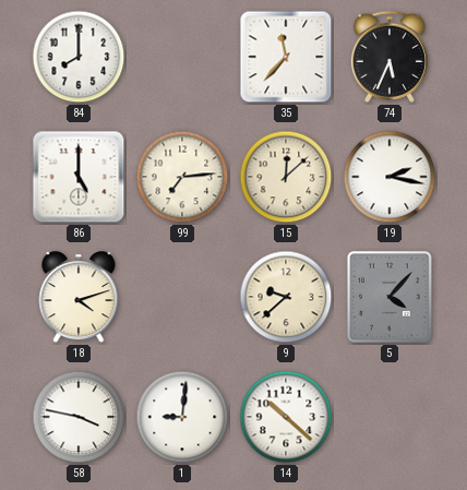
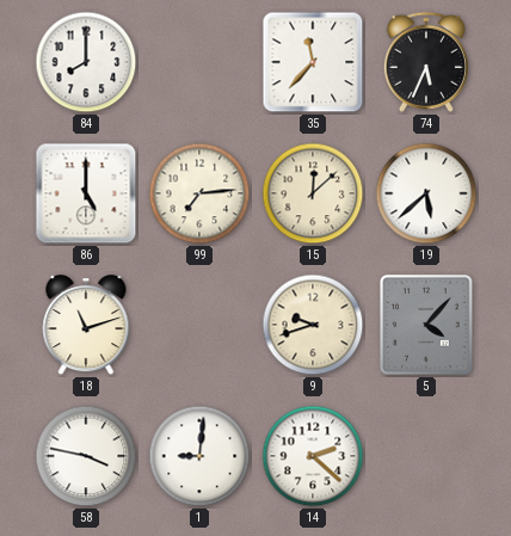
19: 2:17 -> 5:38 (426, 193)
18: 4:12 -> 11:12 (86, 326)
9: 9:38 -> 9:42 (313, 325)
14: 10:22 -> 2:22 (313, 456)
